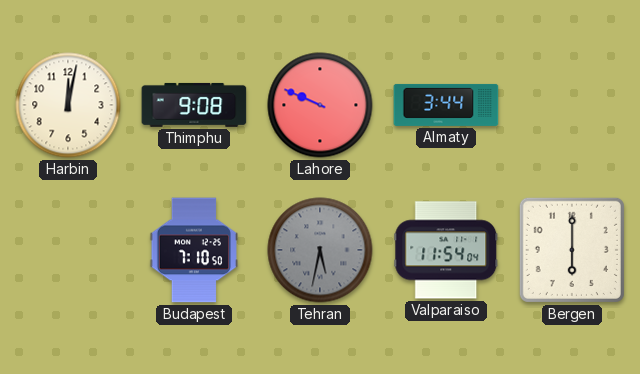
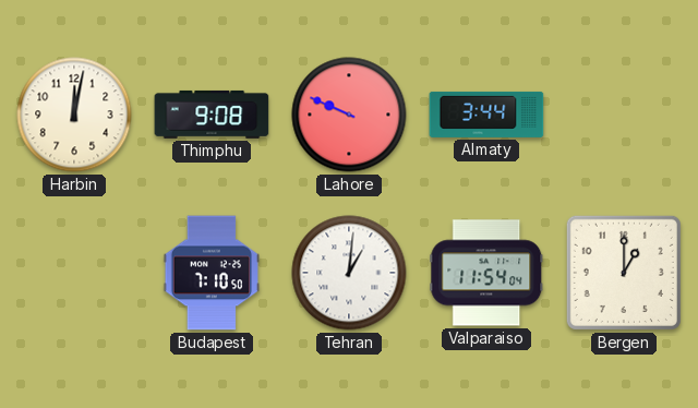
Tehran: 5:32 -> 1:01 (349, 273)
Tehran dial: grey -> white (349, 273)
Bergen: 6:00 -> 1:00 (624, 273)
